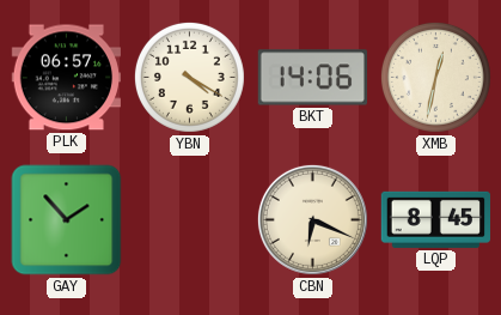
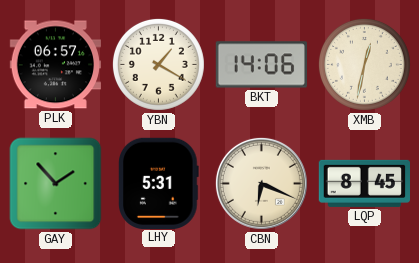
YBN: 4:20 -> 1:20 (158, 64)
LHY: none -> 5:31 (159, 183)
